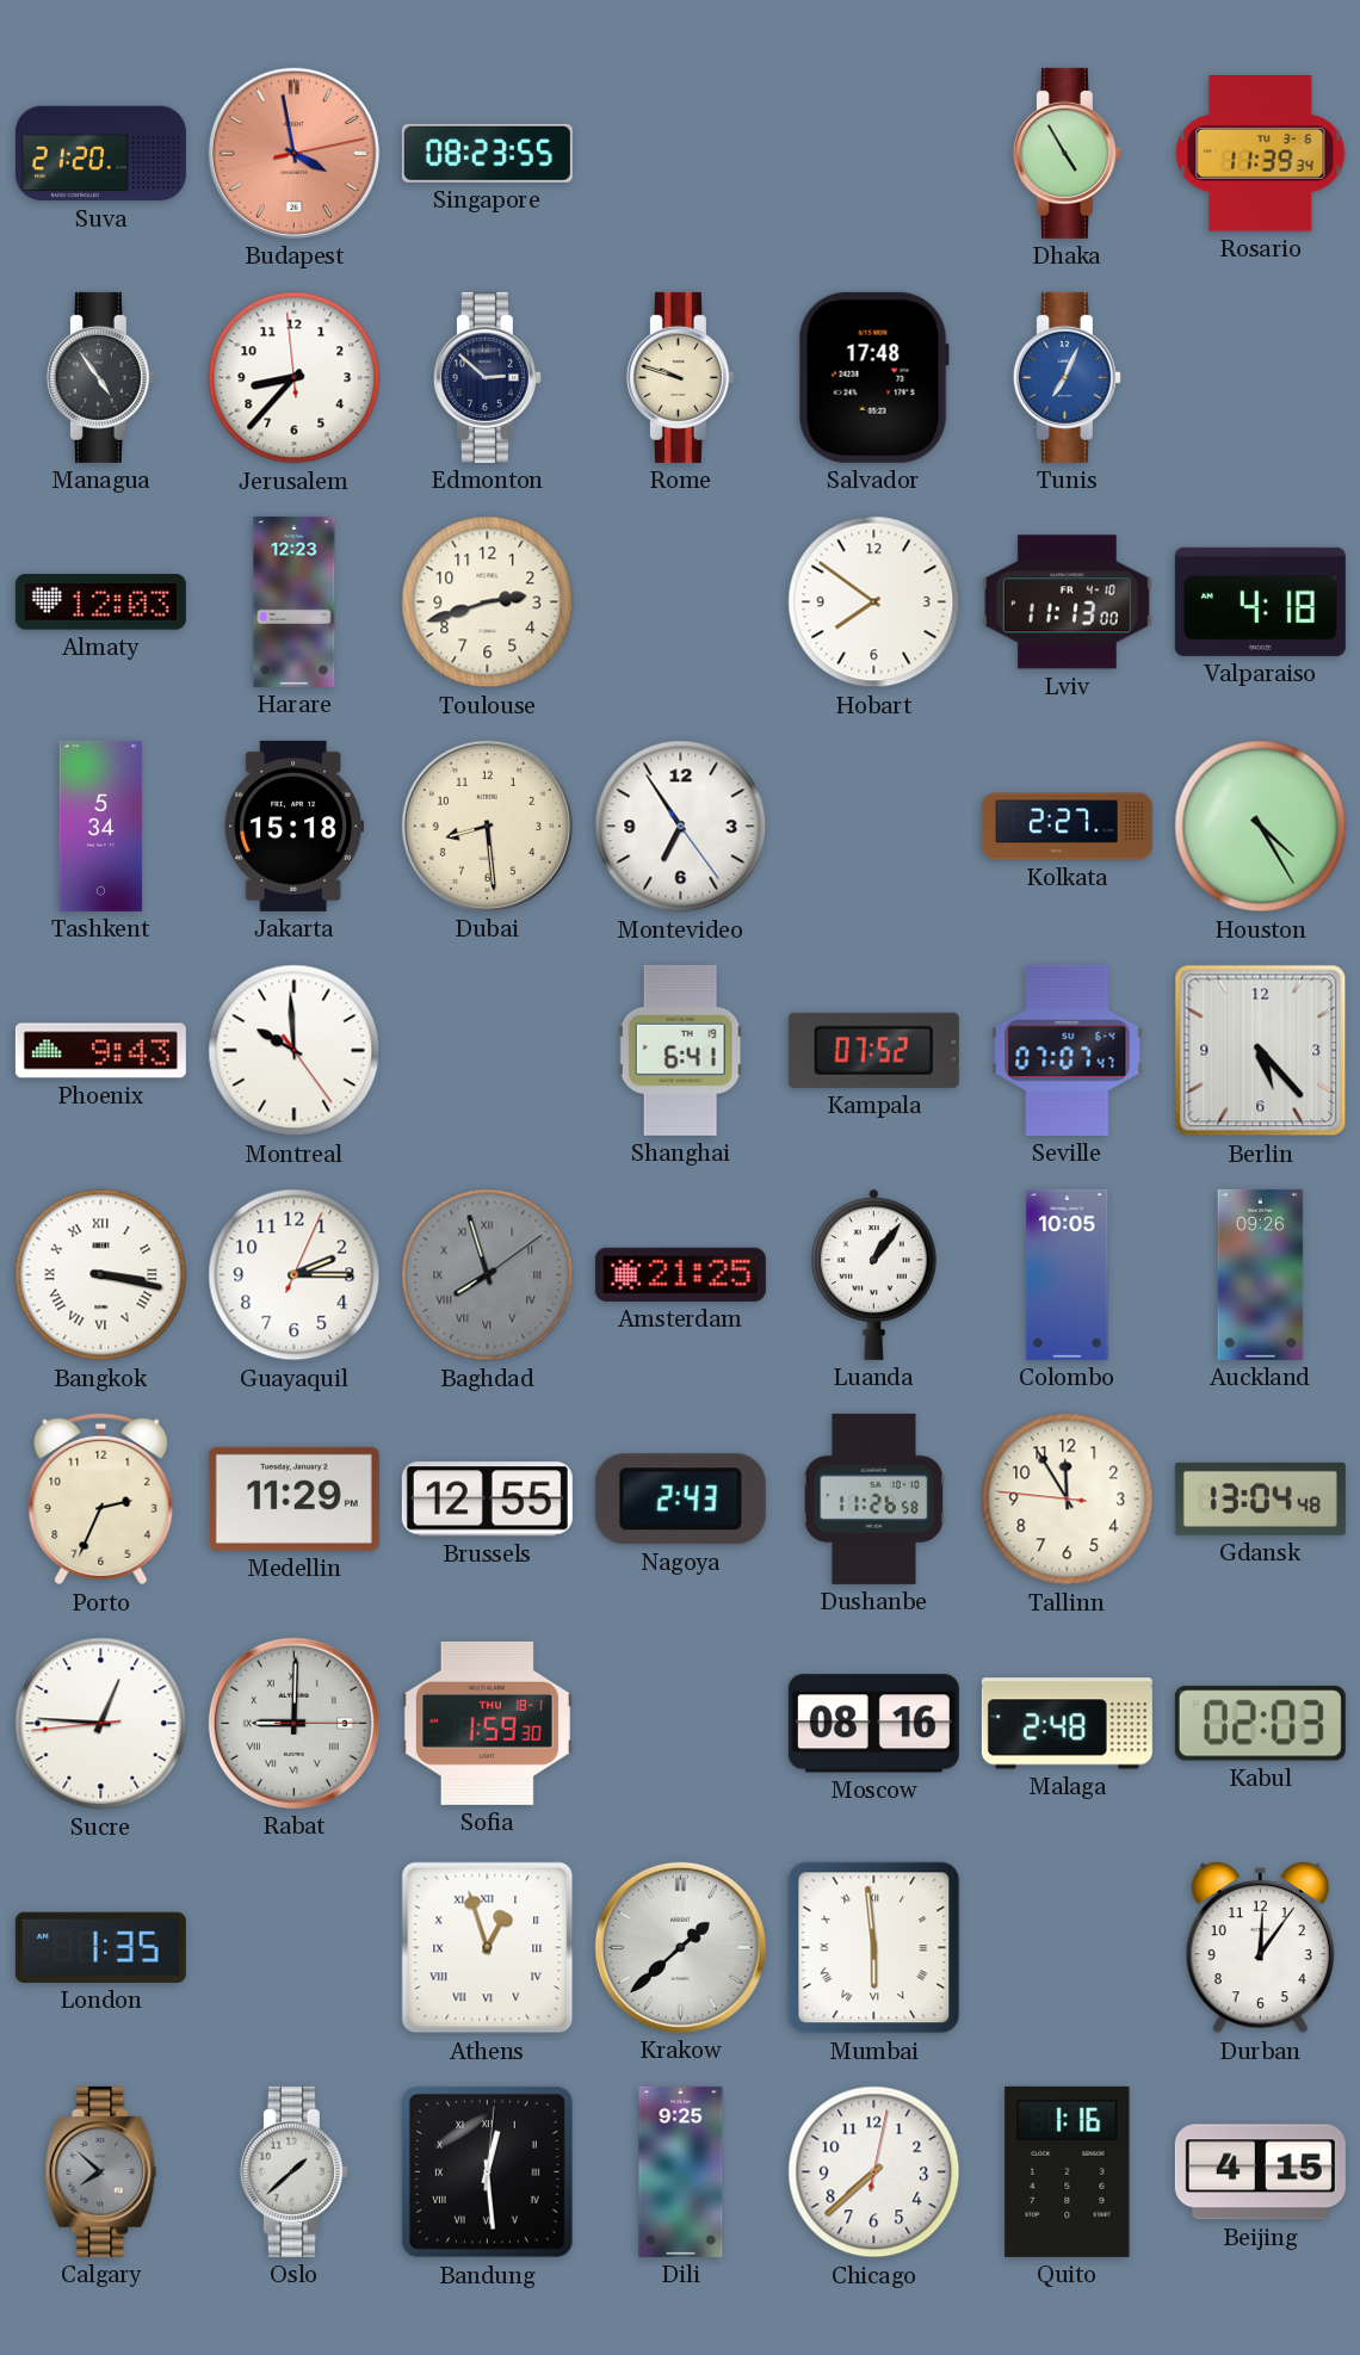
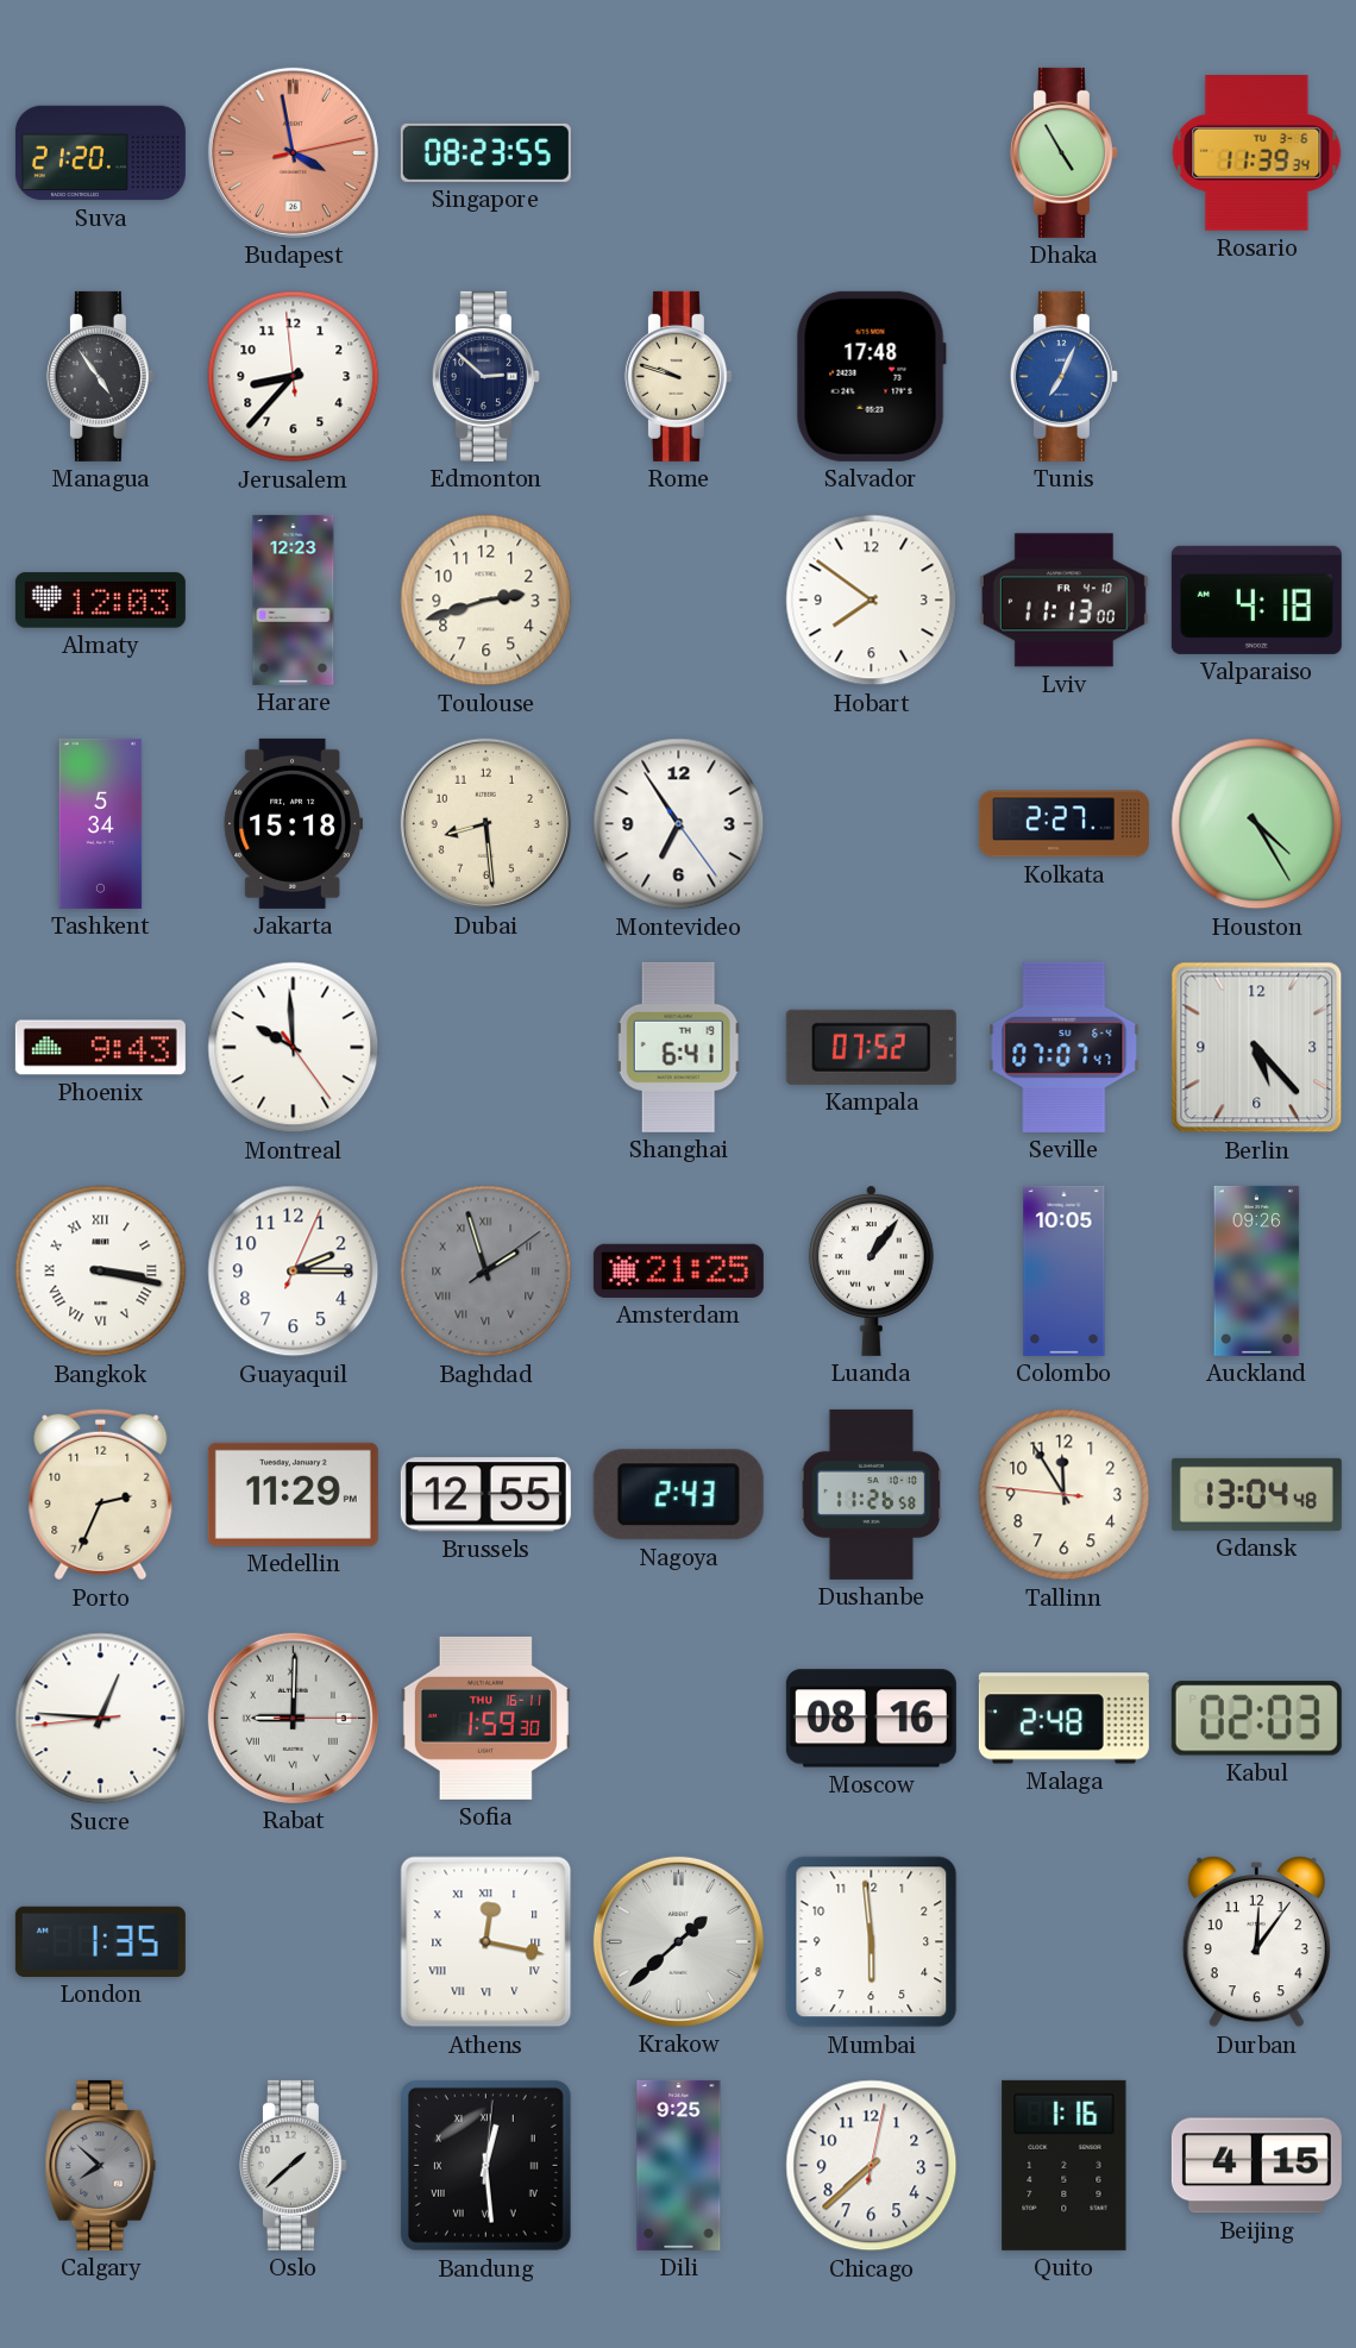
Baghdad: 7:57 -> 1:57 (486, 1272)
Sofia date: THU 18-1 -> THU 16-11 (485, 1718)
Athens: 12:57 -> 12:17 (486, 1942)
Mumbai numerals: Roman -> Arabic (872, 1942)
